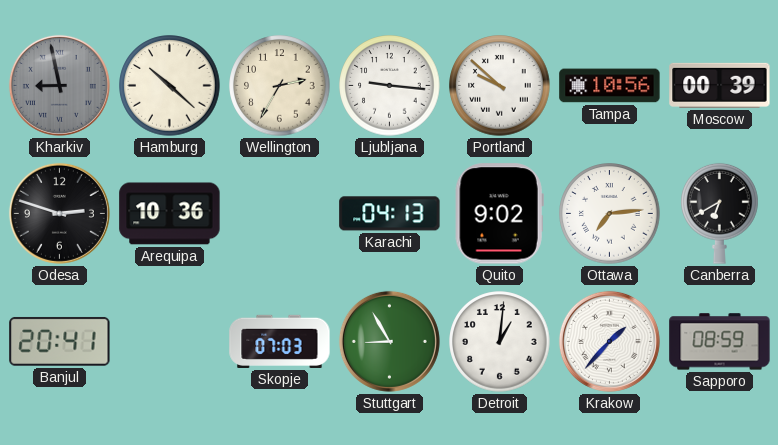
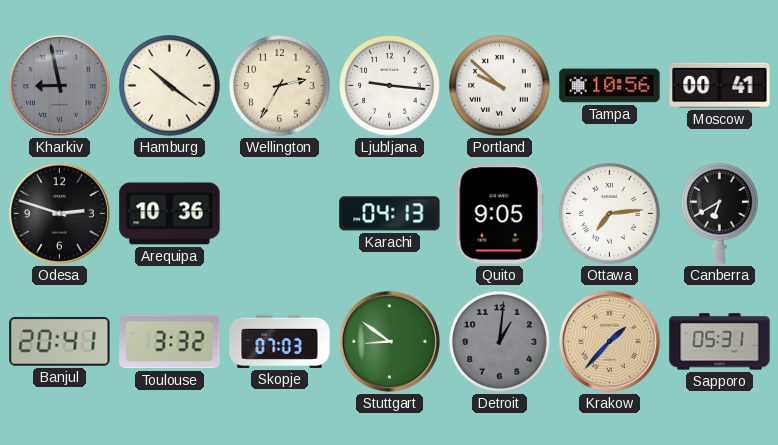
Hamburg: 10:22 -> 10:21 (170, 86)
Moscow: 00:39 -> 00:41 (720, 85)
Quito: 9:02 -> 9:05 (499, 214)
Toulouse: none -> 3:32 (170, 342)
Stuttgart: 8:55 -> 8:51 (389, 341)
Detroit dial: white -> grey (500, 342)
Krakow dial: white -> champagne (609, 341)
Sapporo: 08:59 -> 05:31 (720, 342)
